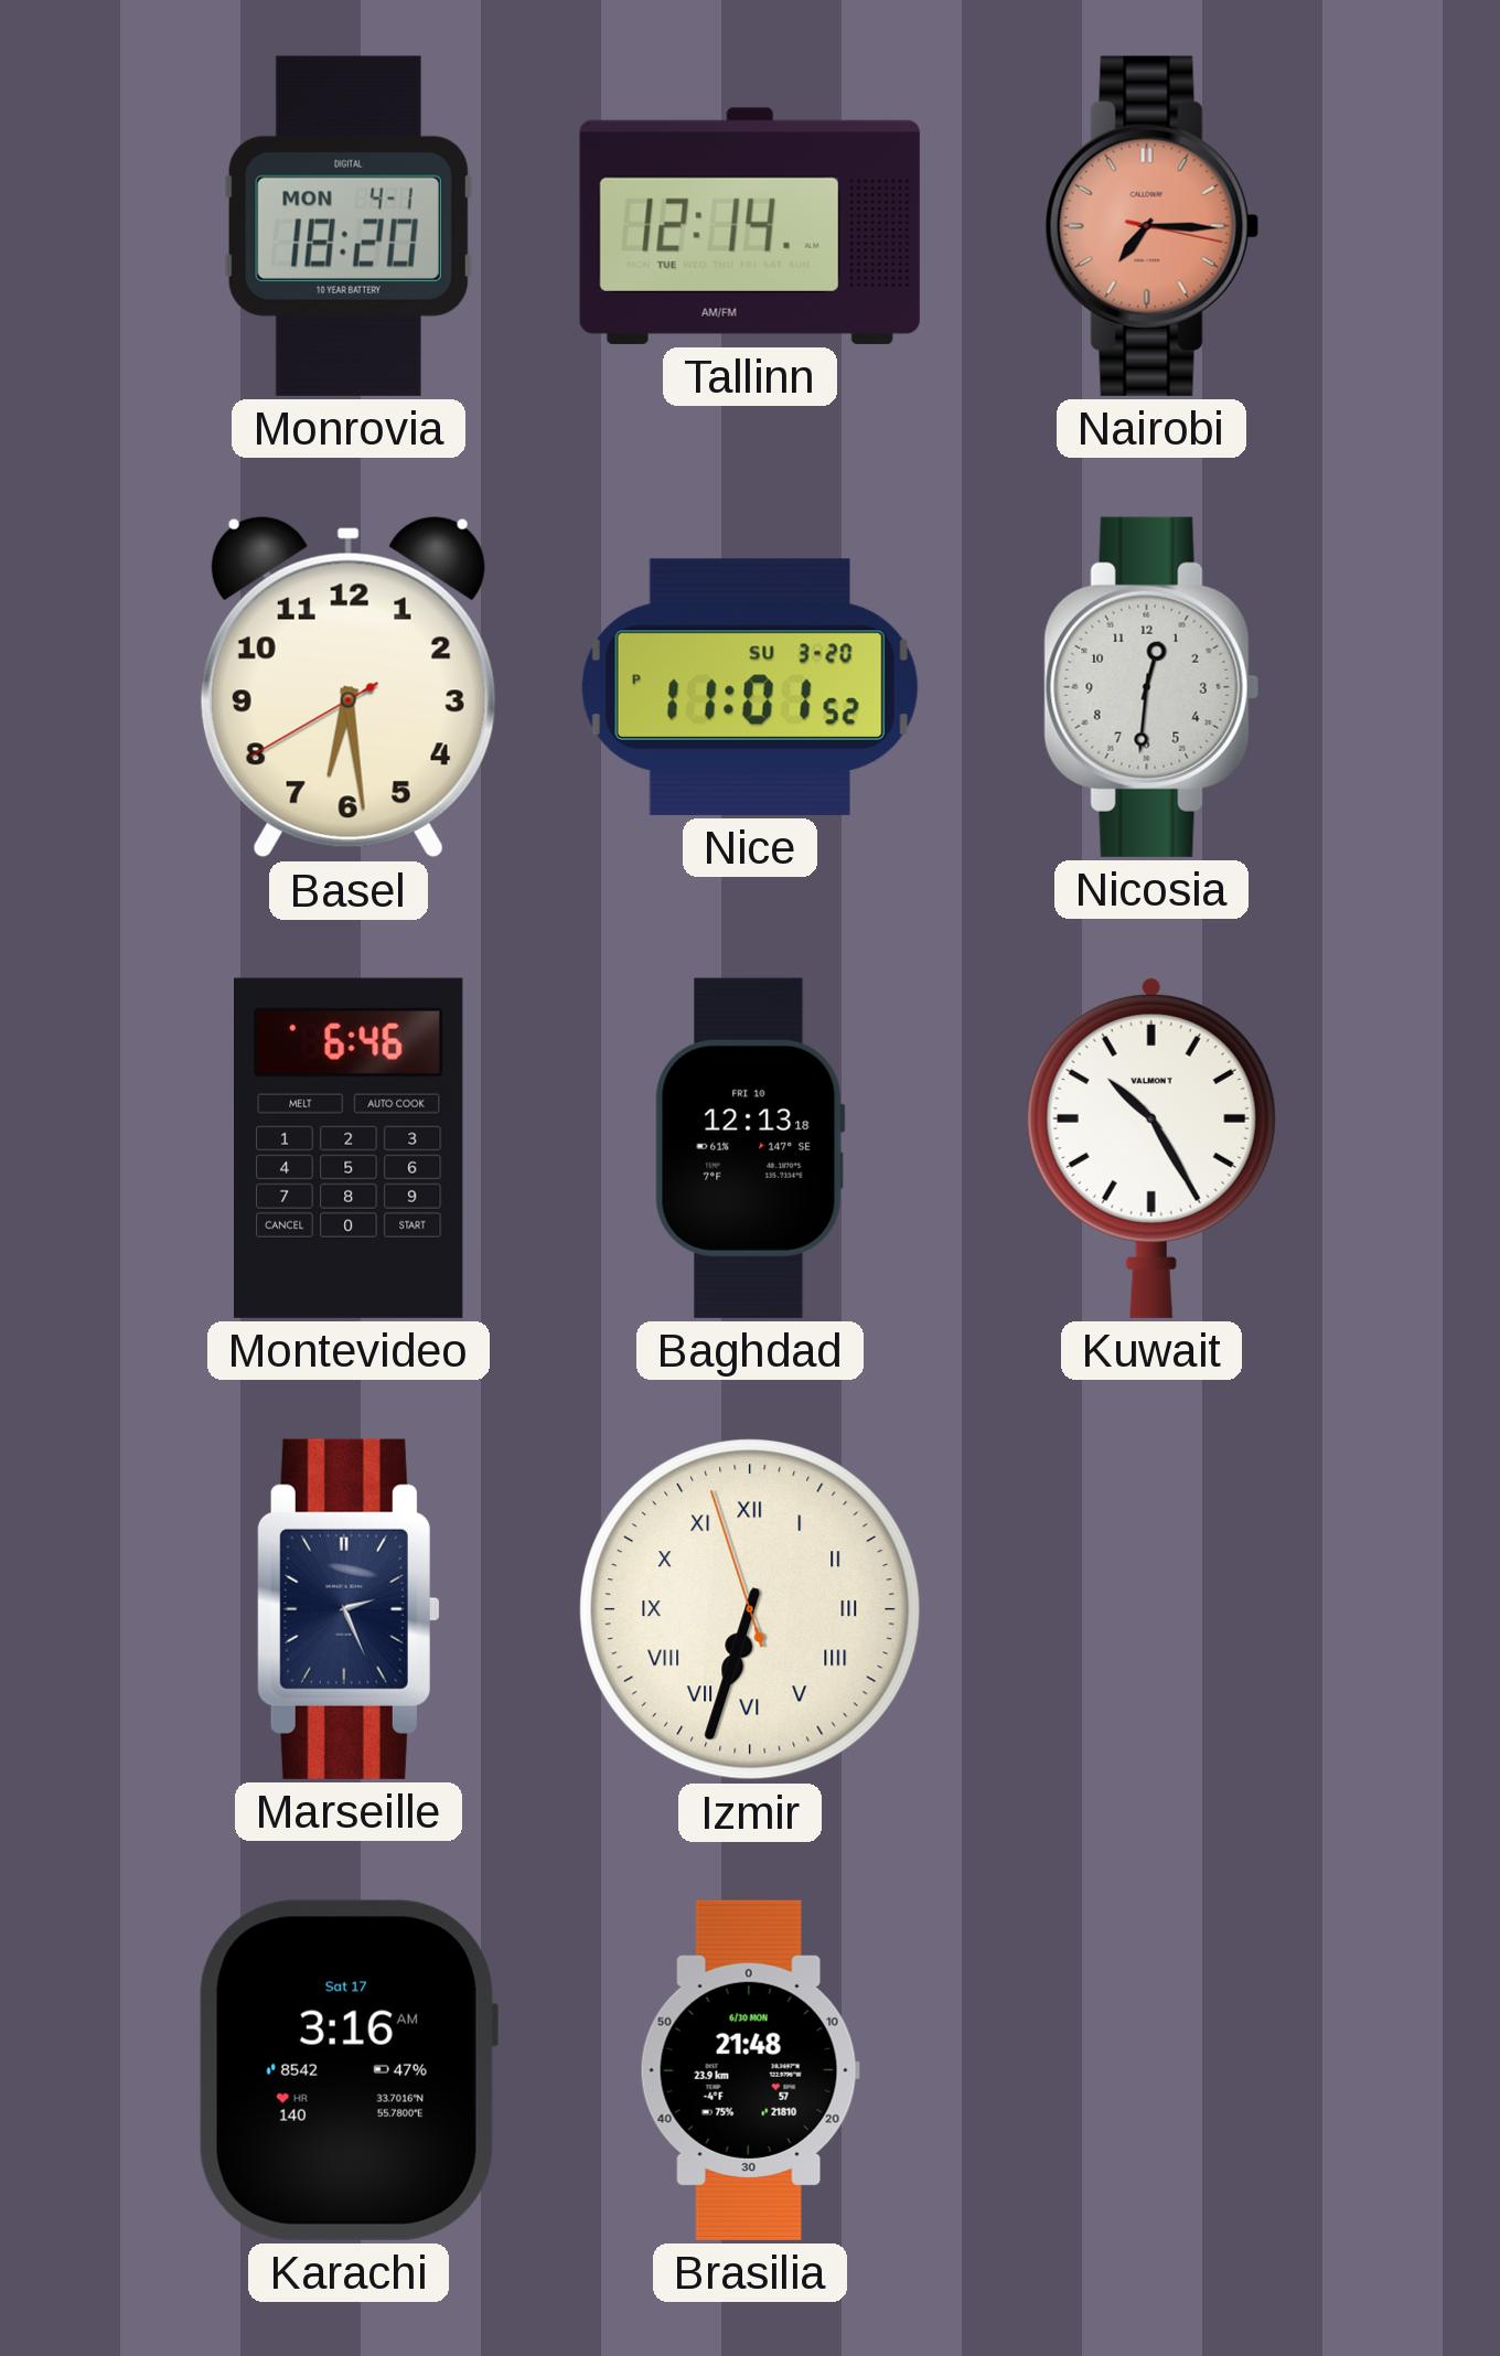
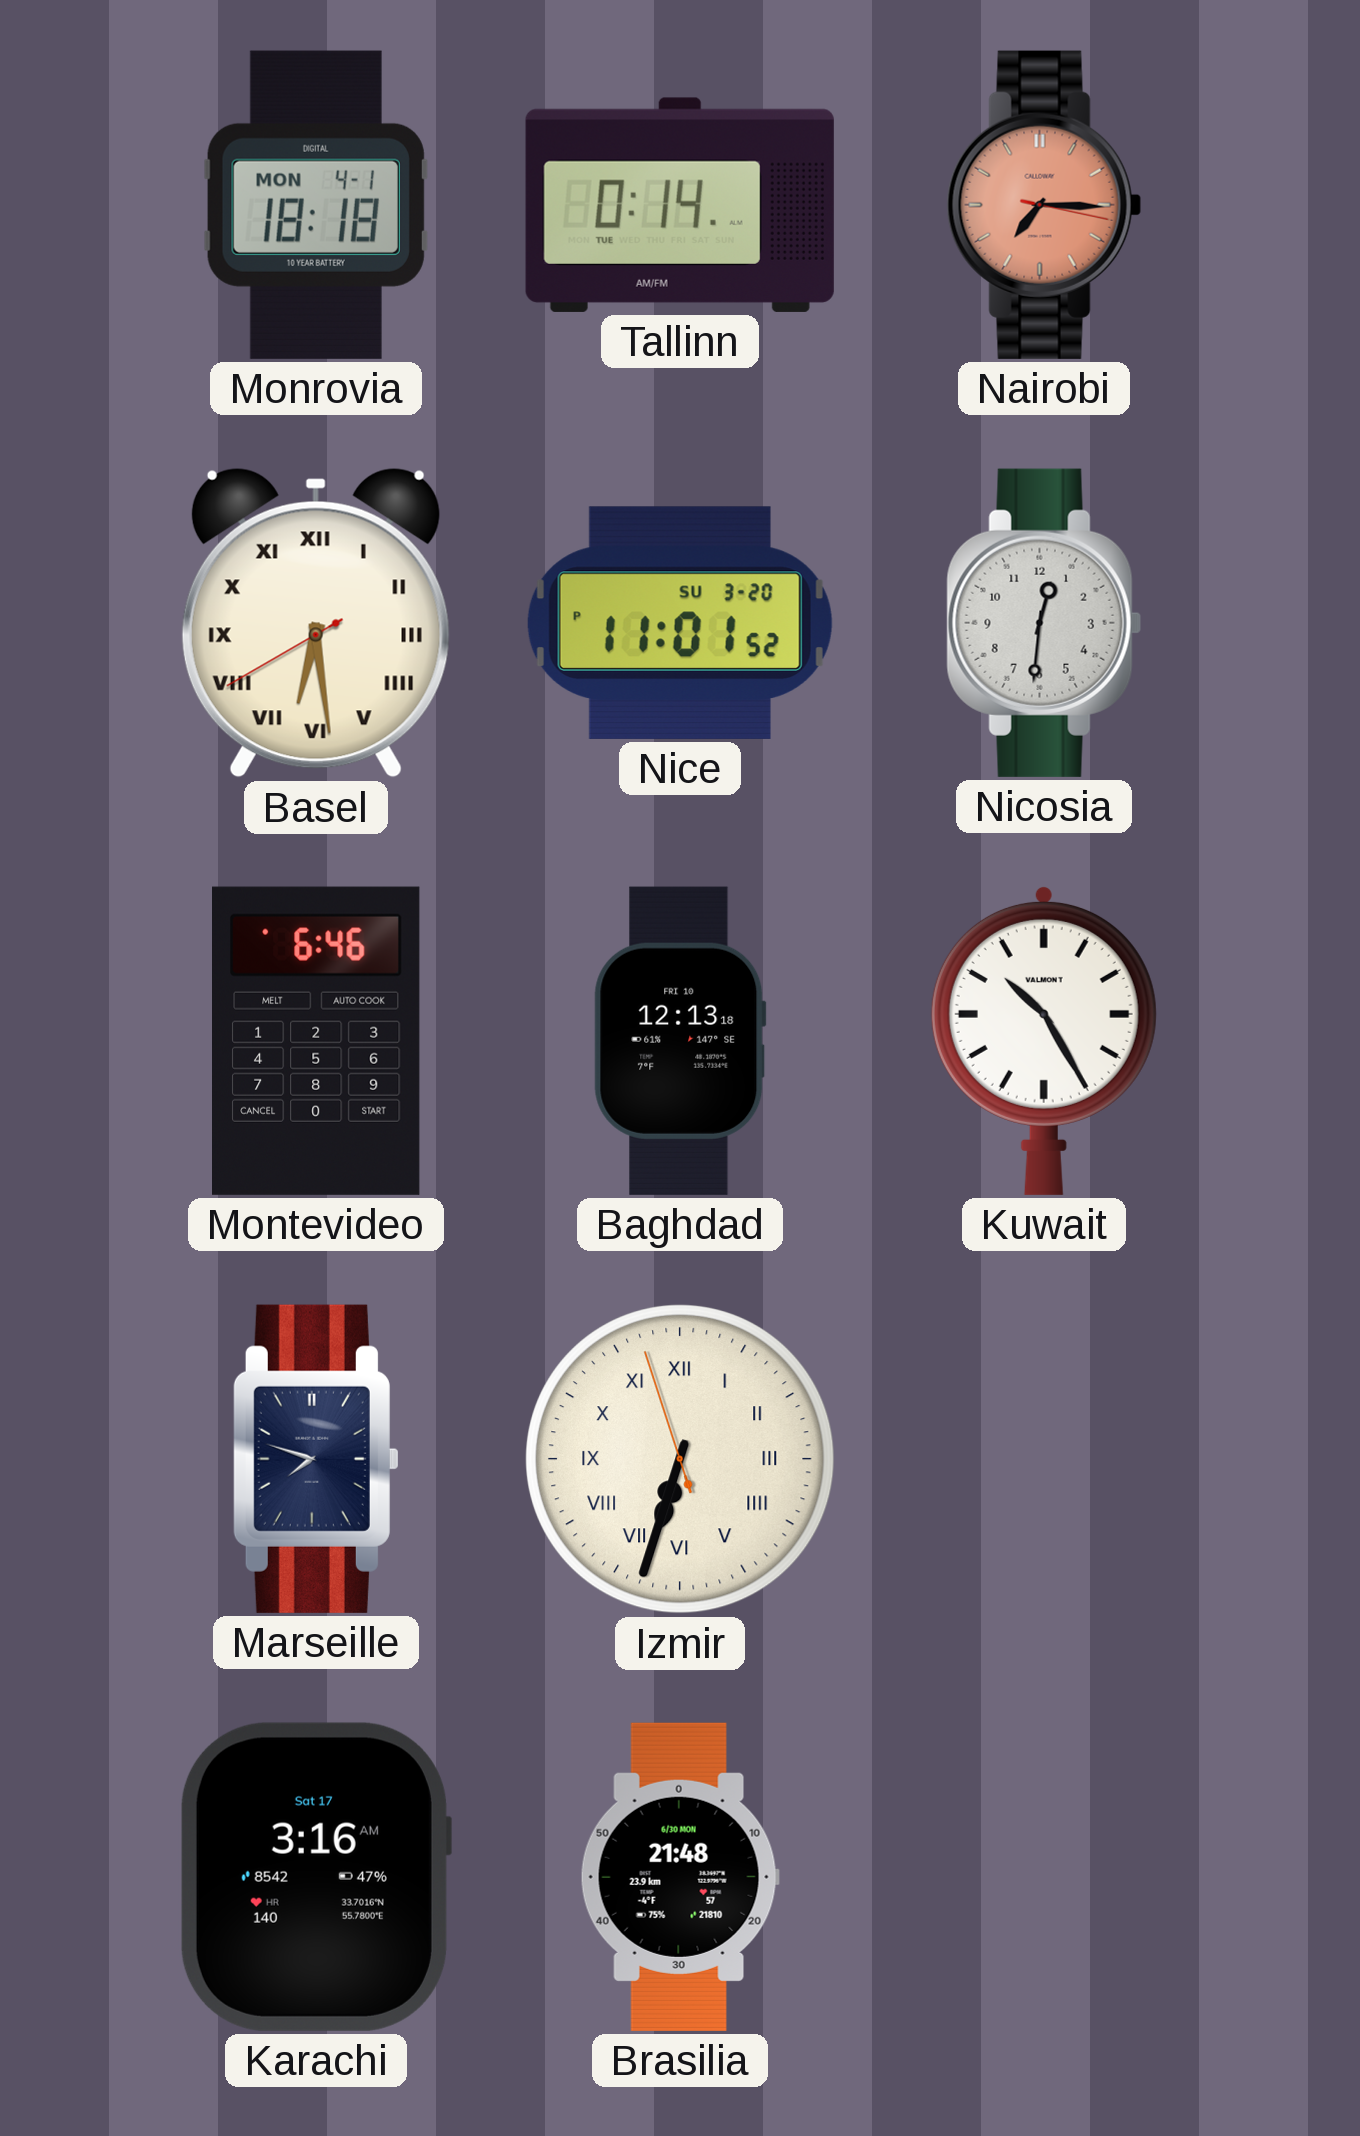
Monrovia: 18:20 -> 18:18 (316, 205)
Tallinn: 12:14 -> 0:14 (680, 205)
Basel numerals: Arabic -> Roman (316, 623)
Marseille: 2:26 -> 7:48 (316, 1459)
